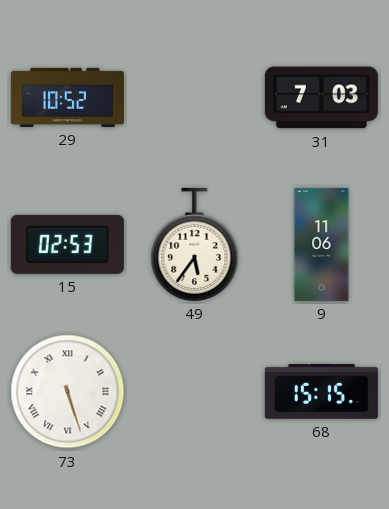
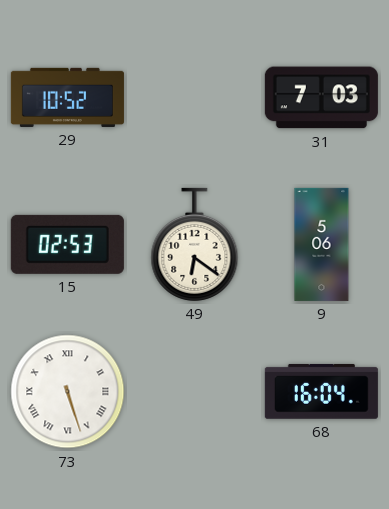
49: 5:36 -> 6:21 (195, 244)
9: 11:06 -> 5:06 (322, 244)
68: 15:15 -> 16:04 (321, 391)
